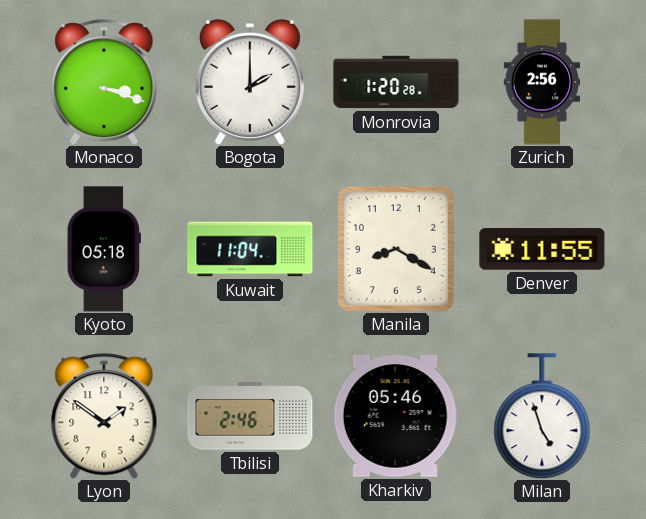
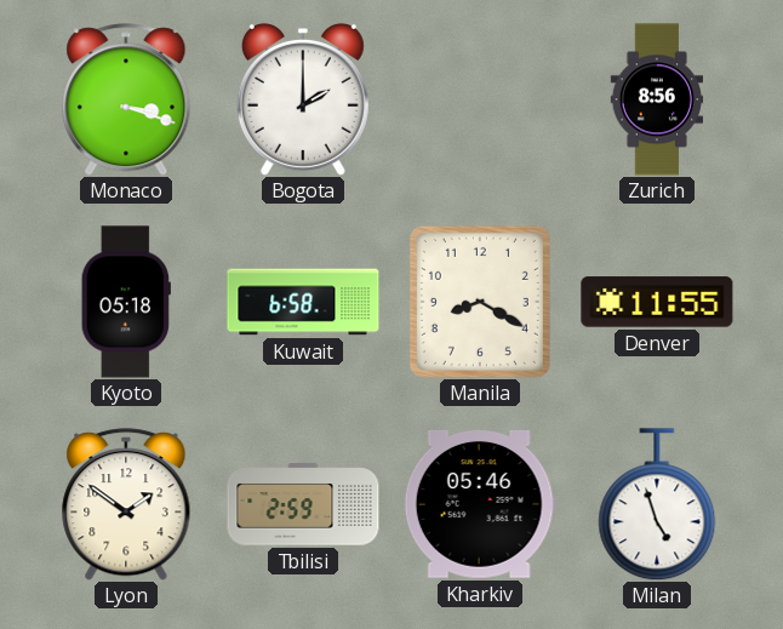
Monrovia: 1:20 -> none (396, 82)
Zurich: 2:56 -> 8:56 (657, 99)
Kuwait: 11:04 -> 6:58 (303, 302)
Tbilisi: 2:46 -> 2:59 (303, 504)
